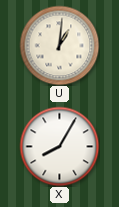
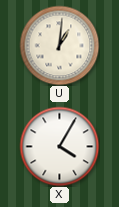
X: 8:05 -> 4:05 (59, 146)
